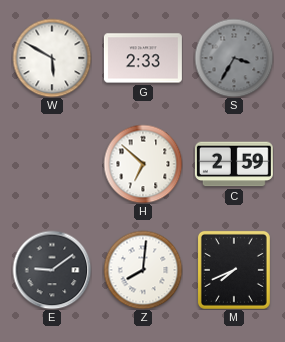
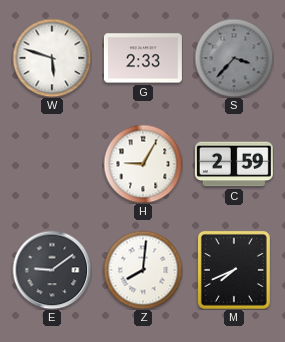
W: 5:50 -> 5:48 (52, 58)
S: 3:35 -> 3:37 (234, 58)
H: 6:52 -> 9:05 (143, 164)
